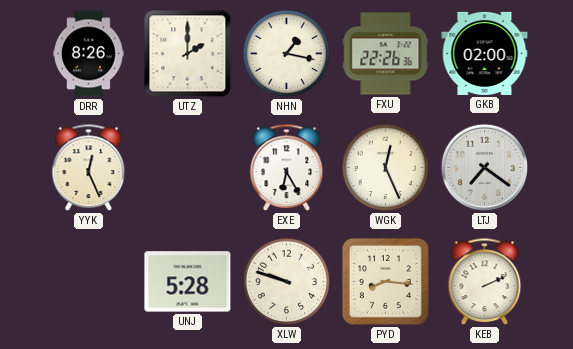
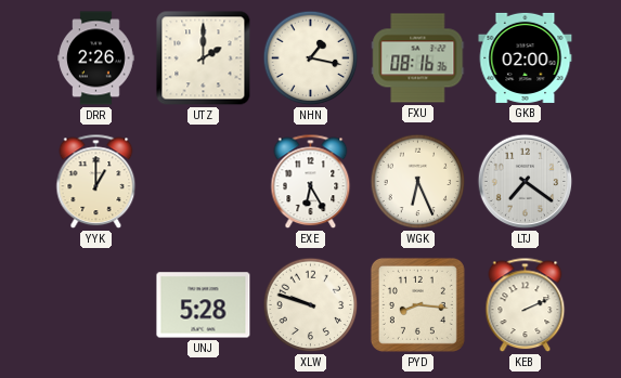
DRR: 8:26 -> 2:26 (96, 58)
FXU: 22:26 -> 08:16 (418, 58)
YYK: 12:26 -> 1:00 (96, 182)
WGK: 12:26 -> 6:26 (418, 182)
